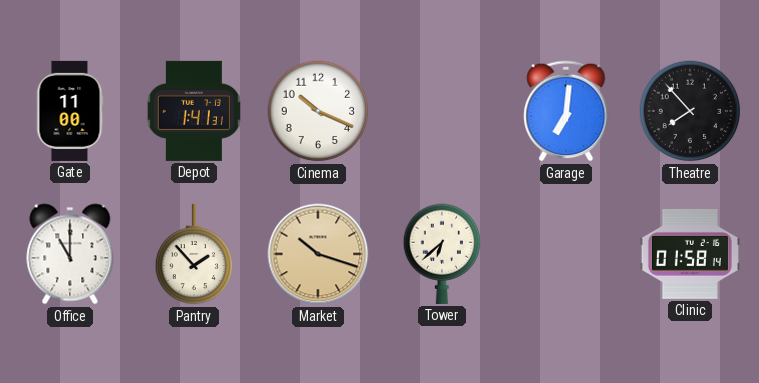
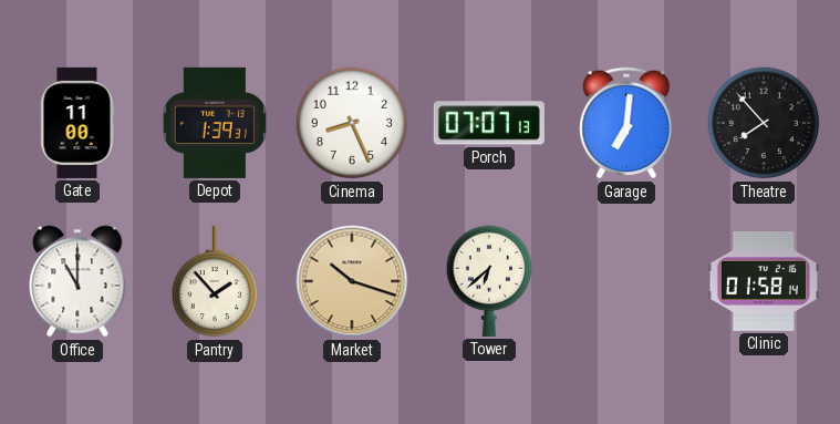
Depot: 1:41 -> 1:39 (215, 123)
Cinema: 10:19 -> 8:26 (352, 123)
Porch: none -> 07:07 (489, 123)
